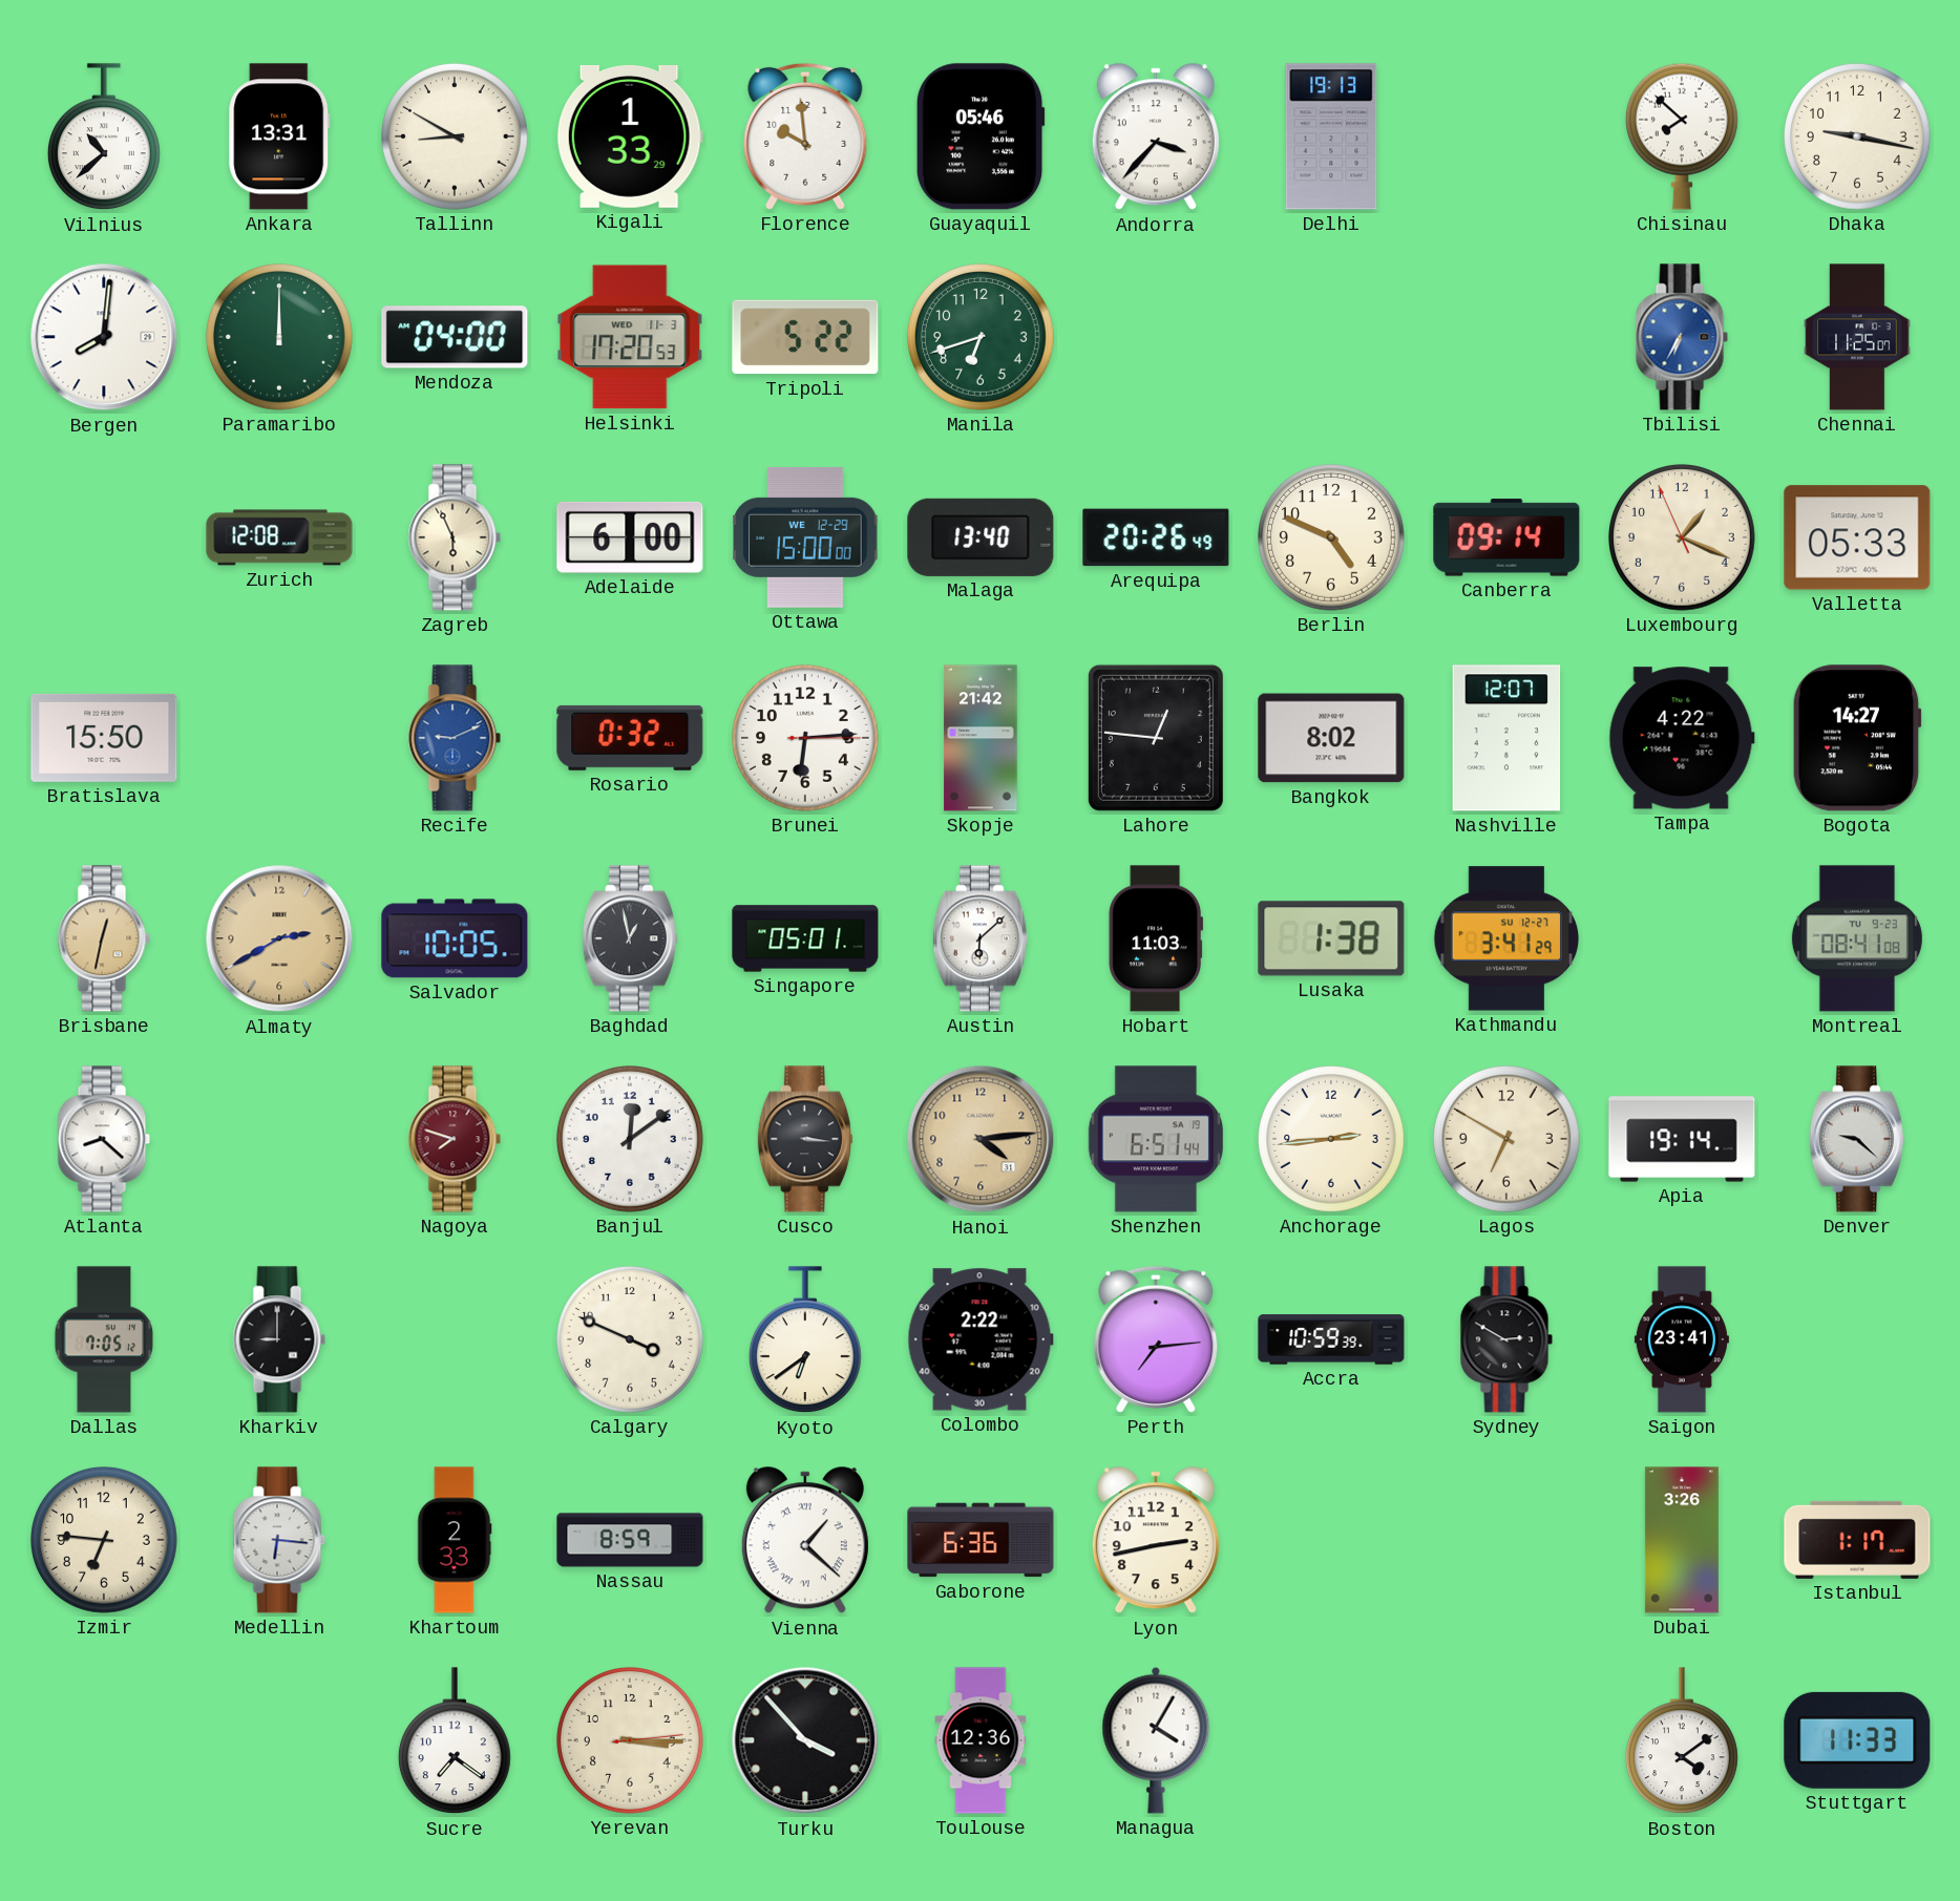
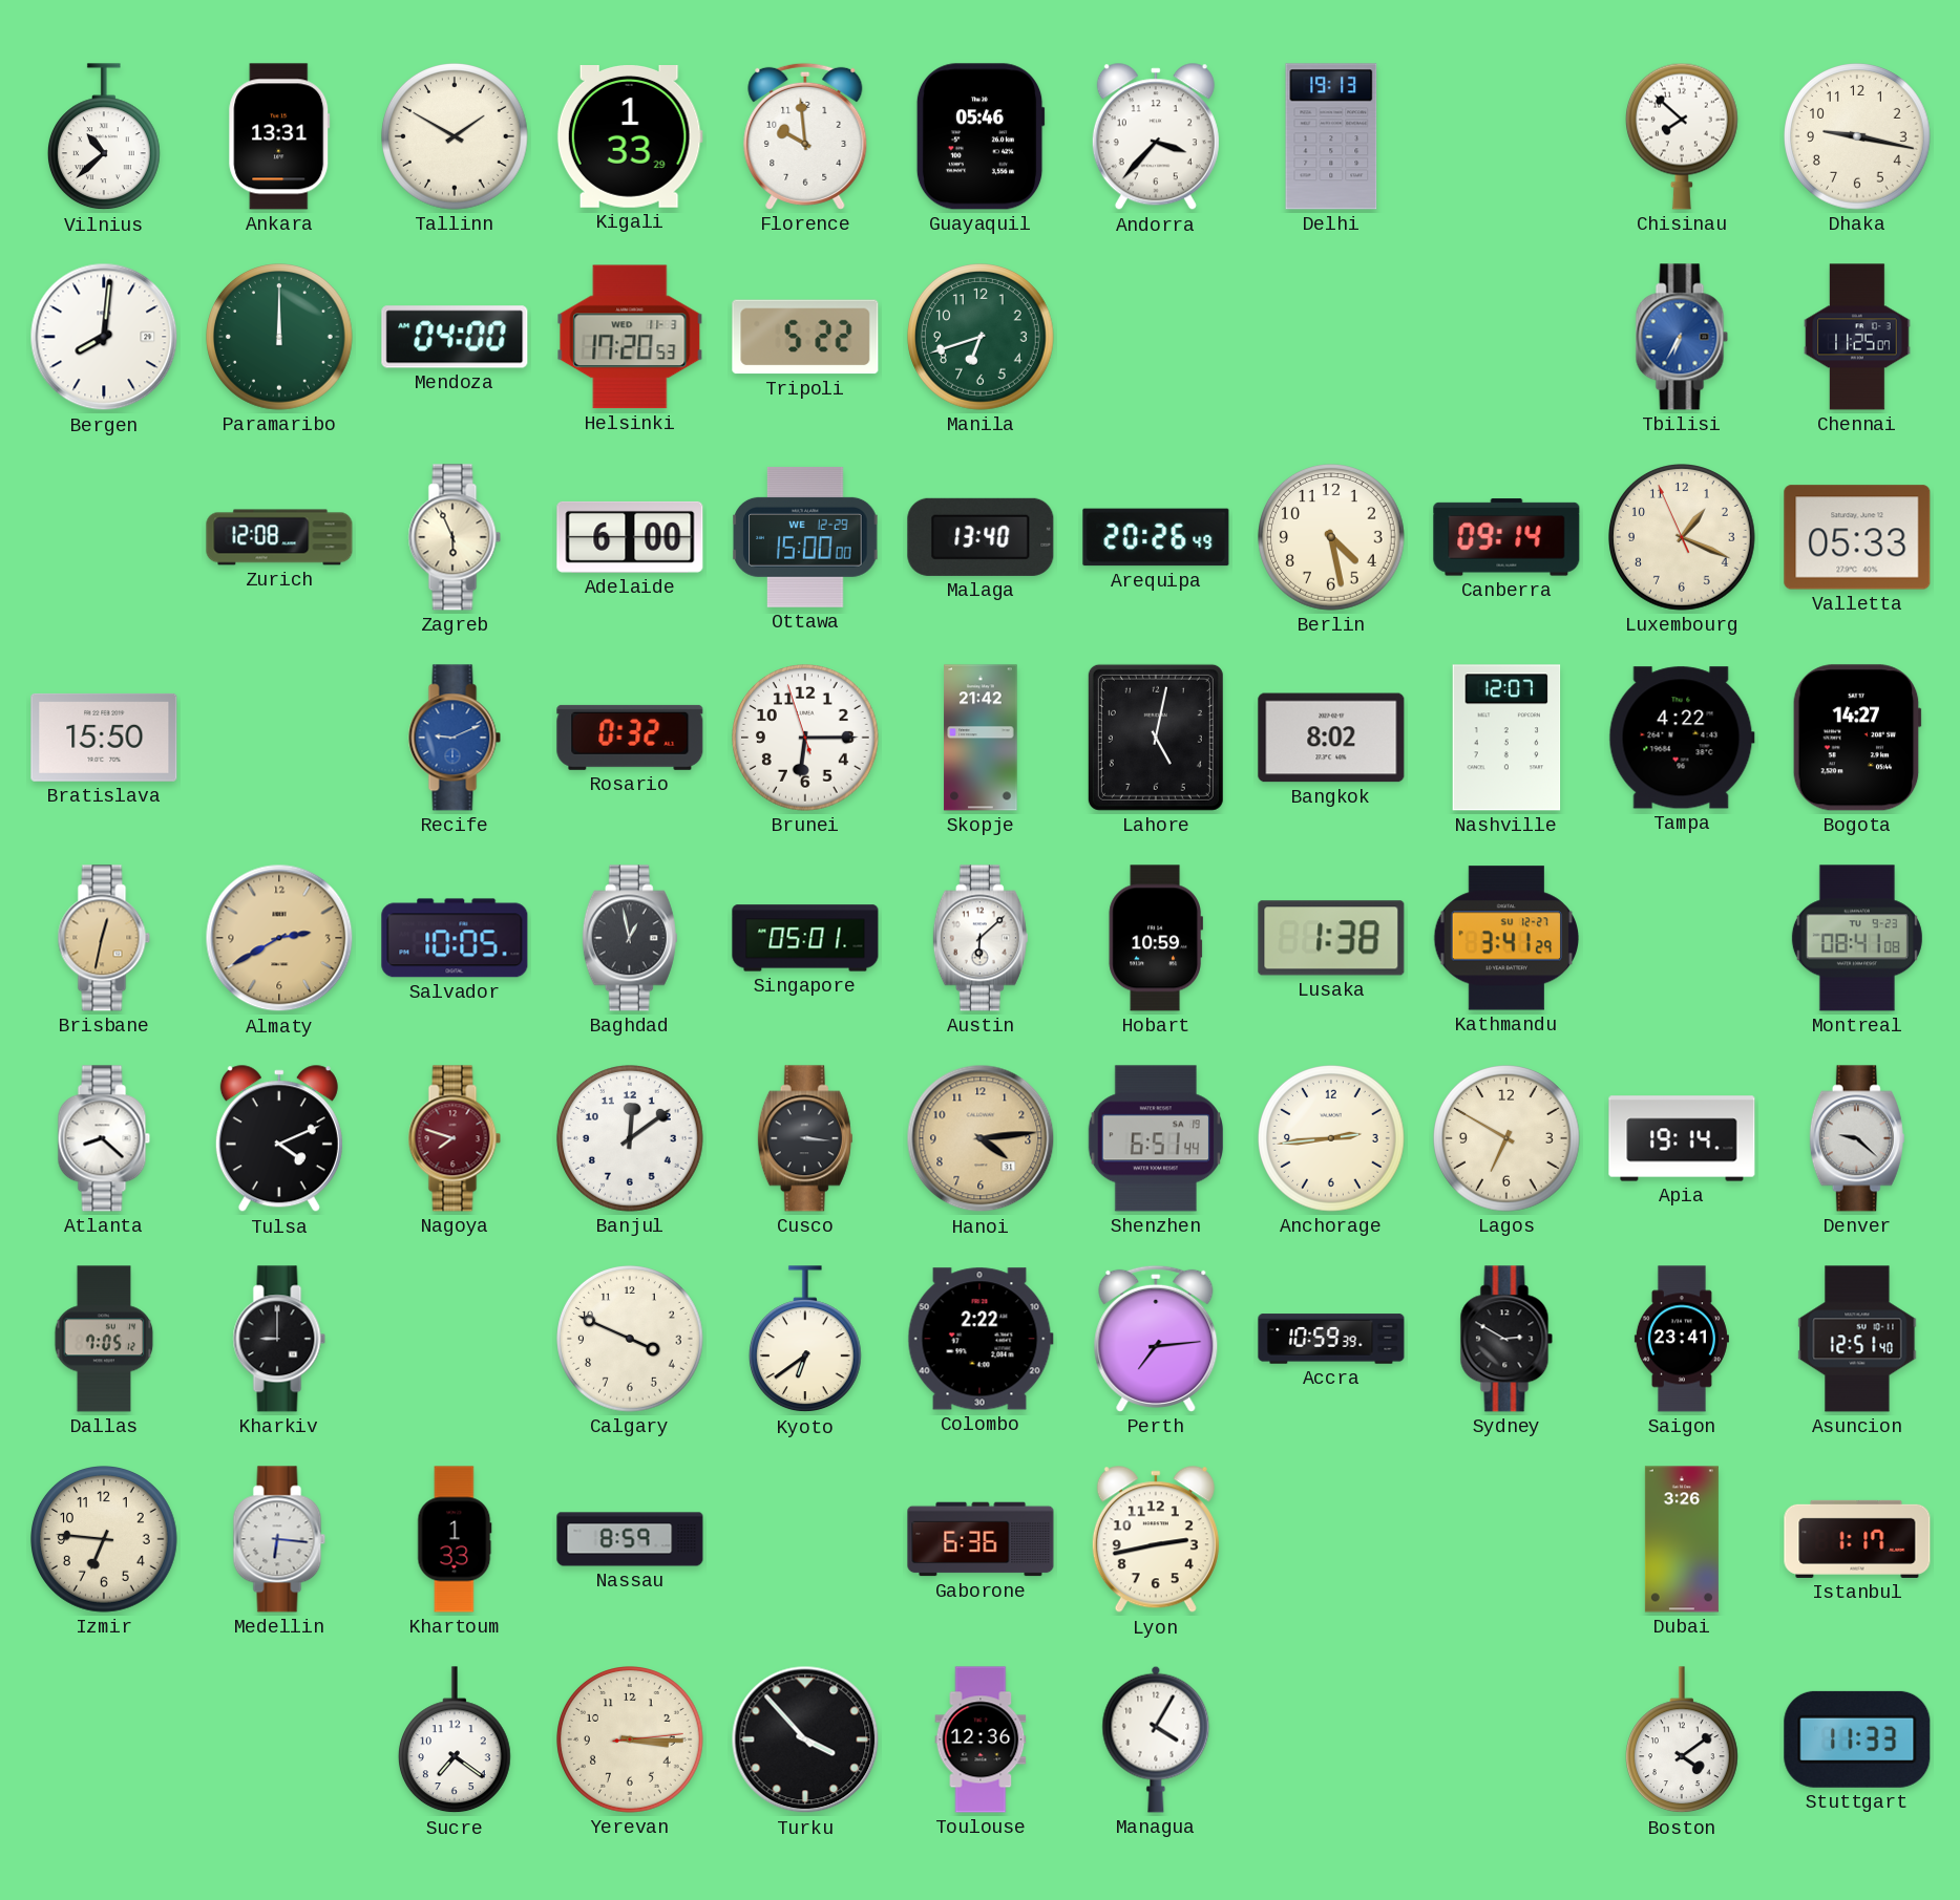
Tallinn: 8:50 -> 1:50 (456, 137)
Berlin: 4:49 -> 4:28 (1332, 538)
Brunei: 6:14:15 -> 6:14:57 (806, 739)
Lahore: 12:46 -> 5:02 (1156, 738)
Hobart: 11:03 -> 10:59 (1155, 938)
Tulsa: none -> 4:11 (279, 1139)
Asuncion: none -> 12:51 (1857, 1339)
Khartoum: 2:33 -> 1:33 (455, 1539)
Vienna: 1:22 -> none (805, 1541)
